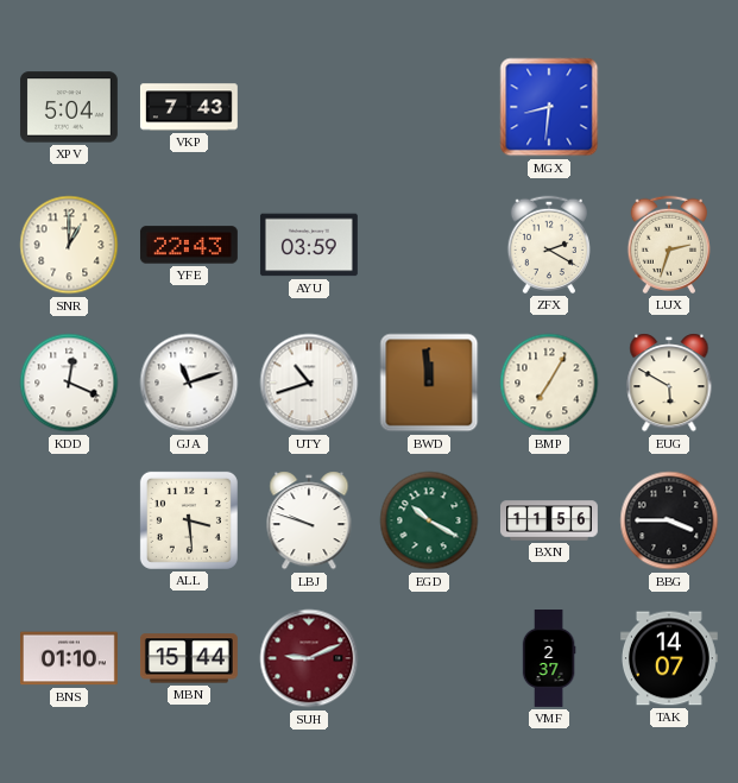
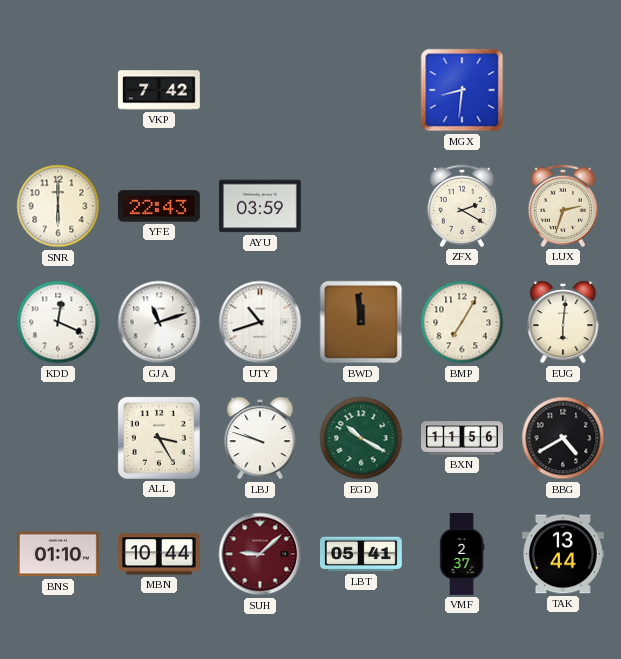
XPV: 5:04 -> none (69, 107)
VKP: 7:43 -> 7:42 (159, 90)
SNR: 1:00 -> 6:00 (58, 206)
EUG: 5:50 -> 6:01 (563, 322)
ALL: 3:29 -> 3:25 (159, 438)
BBG: 3:45 -> 4:40 (563, 438)
MBN: 15:44 -> 10:44 (159, 554)
SUH: 9:11 -> 9:08 (260, 554)
LBT: none -> 05:41 (361, 554)
TAK: 14:07 -> 13:44 (563, 554)
